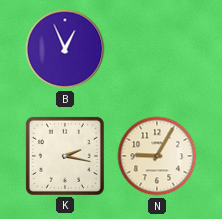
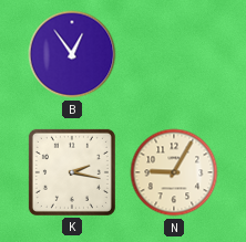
B: 12:56 -> 12:54 (72, 54)
